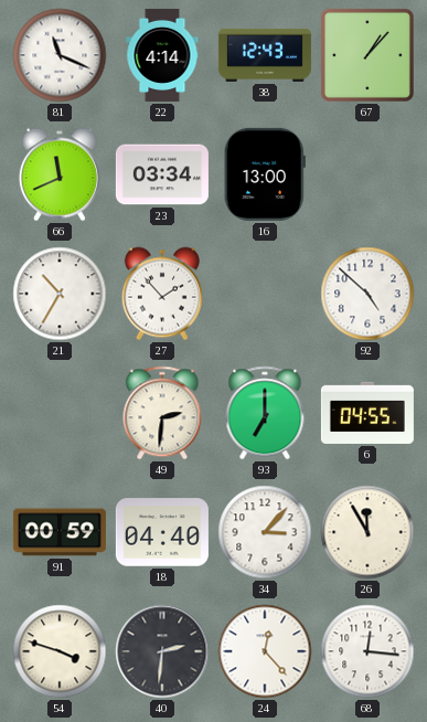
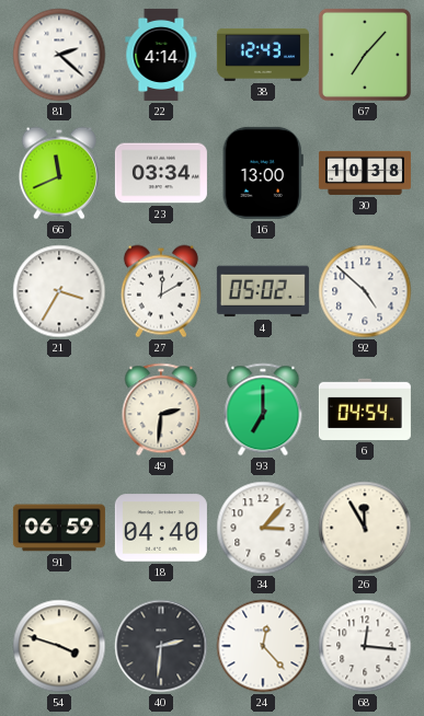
81: 11:19 -> 2:22 (59, 55)
67: 1:07 -> 7:07 (365, 55)
30: none -> 10:38 (365, 173)
21: 10:35 -> 3:35 (59, 291)
27: 1:53 -> 12:10 (161, 291)
4: none -> 05:02 (263, 291)
6: 04:55 -> 04:54 (365, 409)
91: 00:59 -> 06:59 (59, 528)
